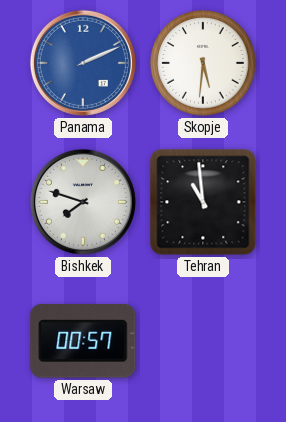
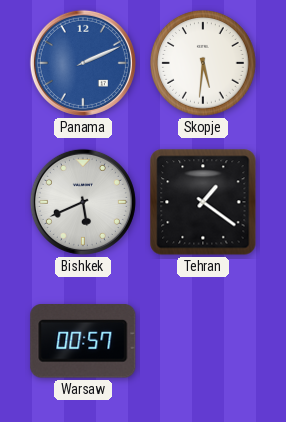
Bishkek: 7:48 -> 5:41 (83, 202)
Tehran: 10:59 -> 1:21 (203, 202)
